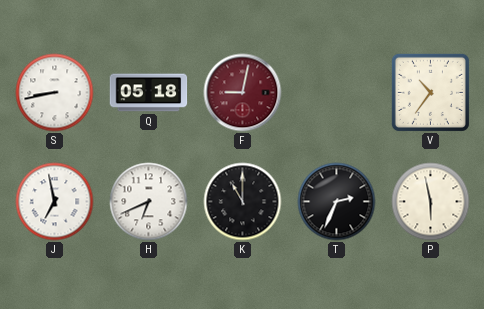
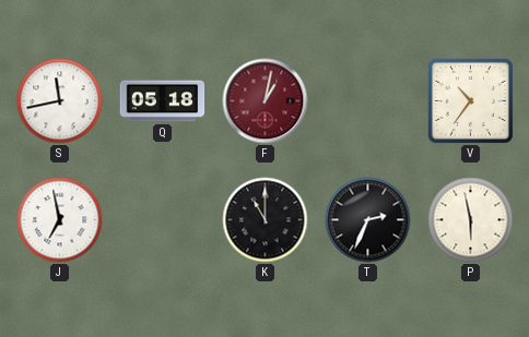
S: 8:43 -> 11:43 (60, 101)
F: 9:02 -> 1:02 (266, 101)
H: 6:41 -> none (149, 202)
